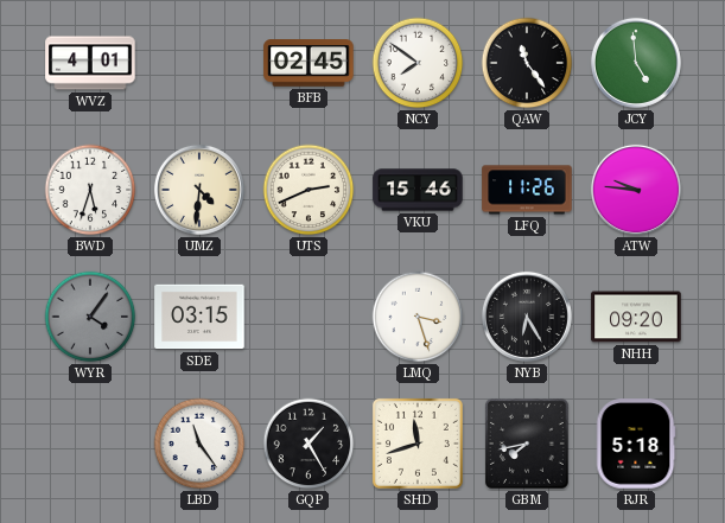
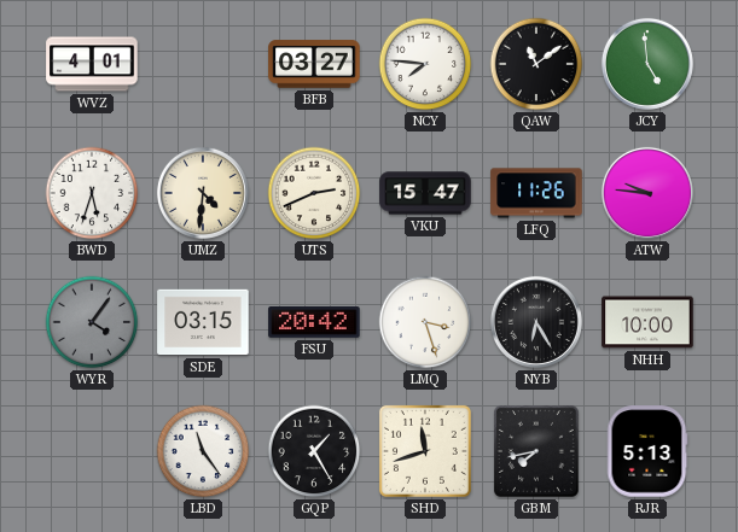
BFB: 02:45 -> 03:27 (314, 64)
NCY: 7:51 -> 7:46 (425, 64)
QAW: 11:24 -> 11:09 (536, 64)
VKU: 15:46 -> 15:47 (425, 193)
FSU: none -> 20:42 (314, 323)
NHH: 09:20 -> 10:00 (647, 322)
RJR: 5:18 -> 5:13 (647, 451)
